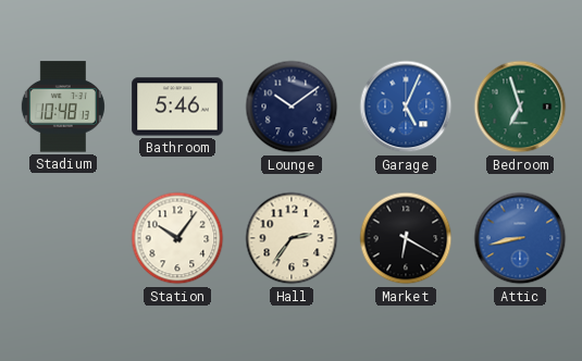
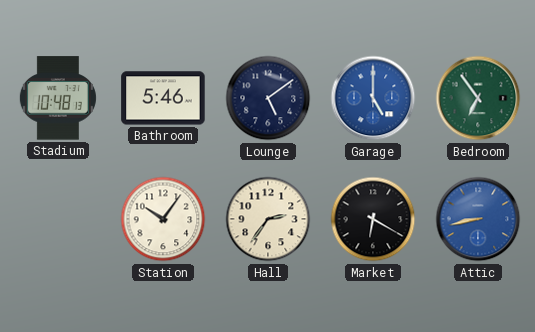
Lounge: 10:09 -> 5:09 (268, 98)
Garage: 5:04 -> 5:00 (373, 98)
Bedroom: 6:57 -> 6:54 (478, 98)
